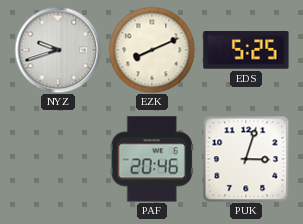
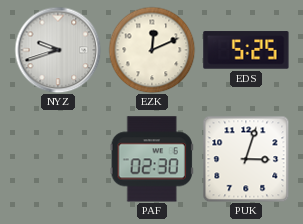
EZK: 8:11 -> 12:11 (152, 50)
PAF: 20:46 -> 02:30 (152, 159)
